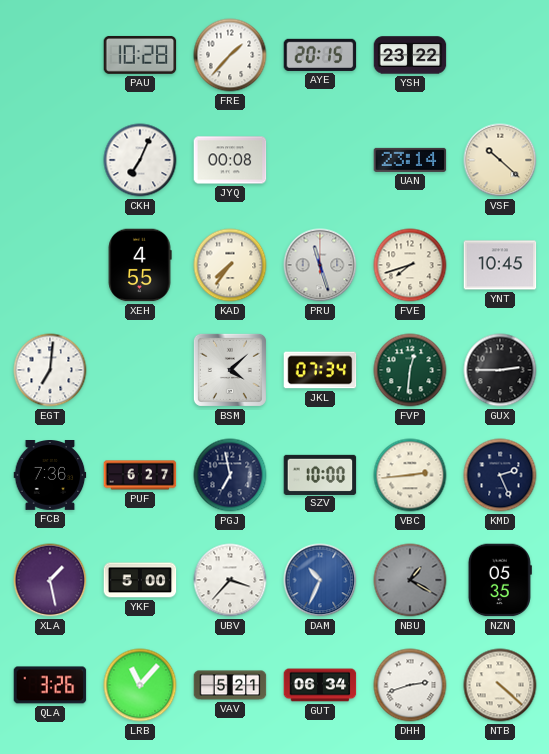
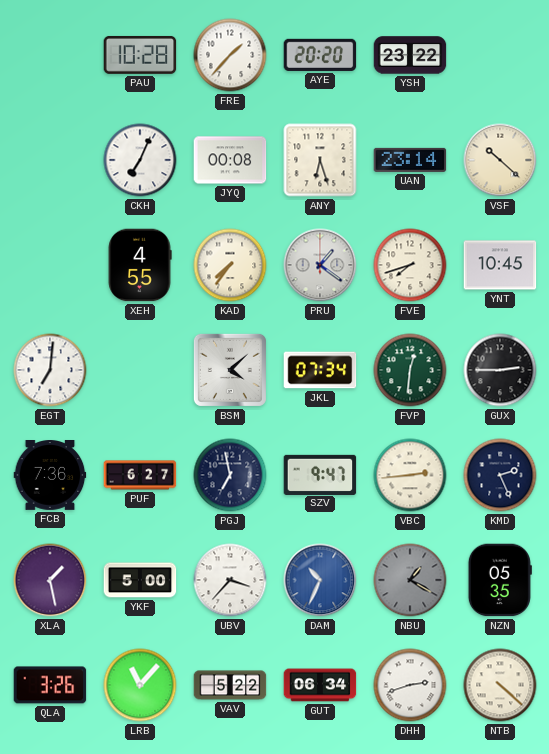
AYE: 20:15 -> 20:20 (320, 55)
ANY: none -> 6:27 (320, 160)
PRU: 11:27 -> 1:21 (320, 265)
SZV: 10:00 -> 9:47 (320, 474)
VAV: 5:21 -> 5:22 (230, 685)
